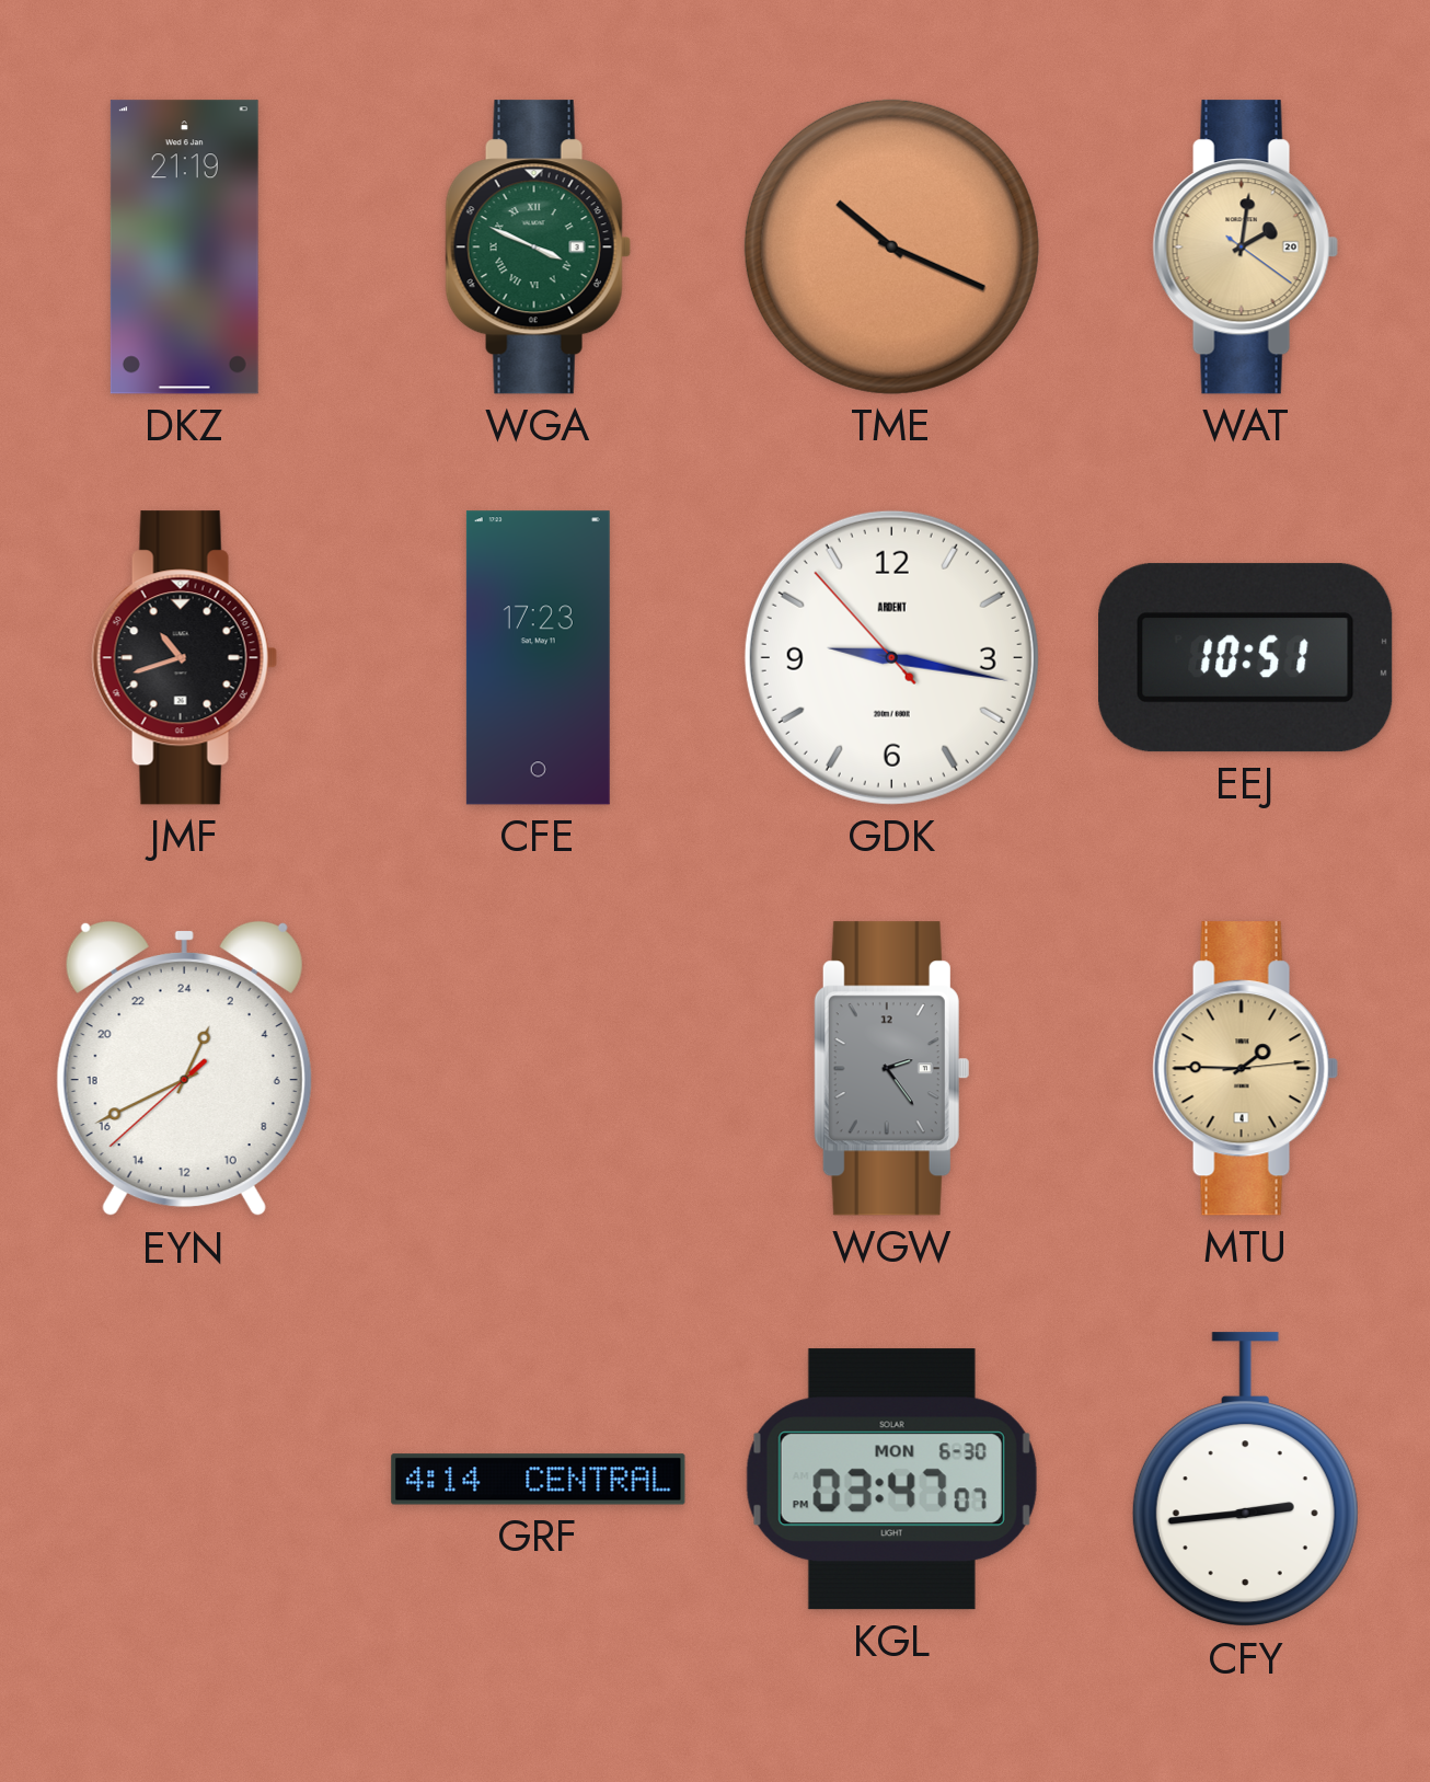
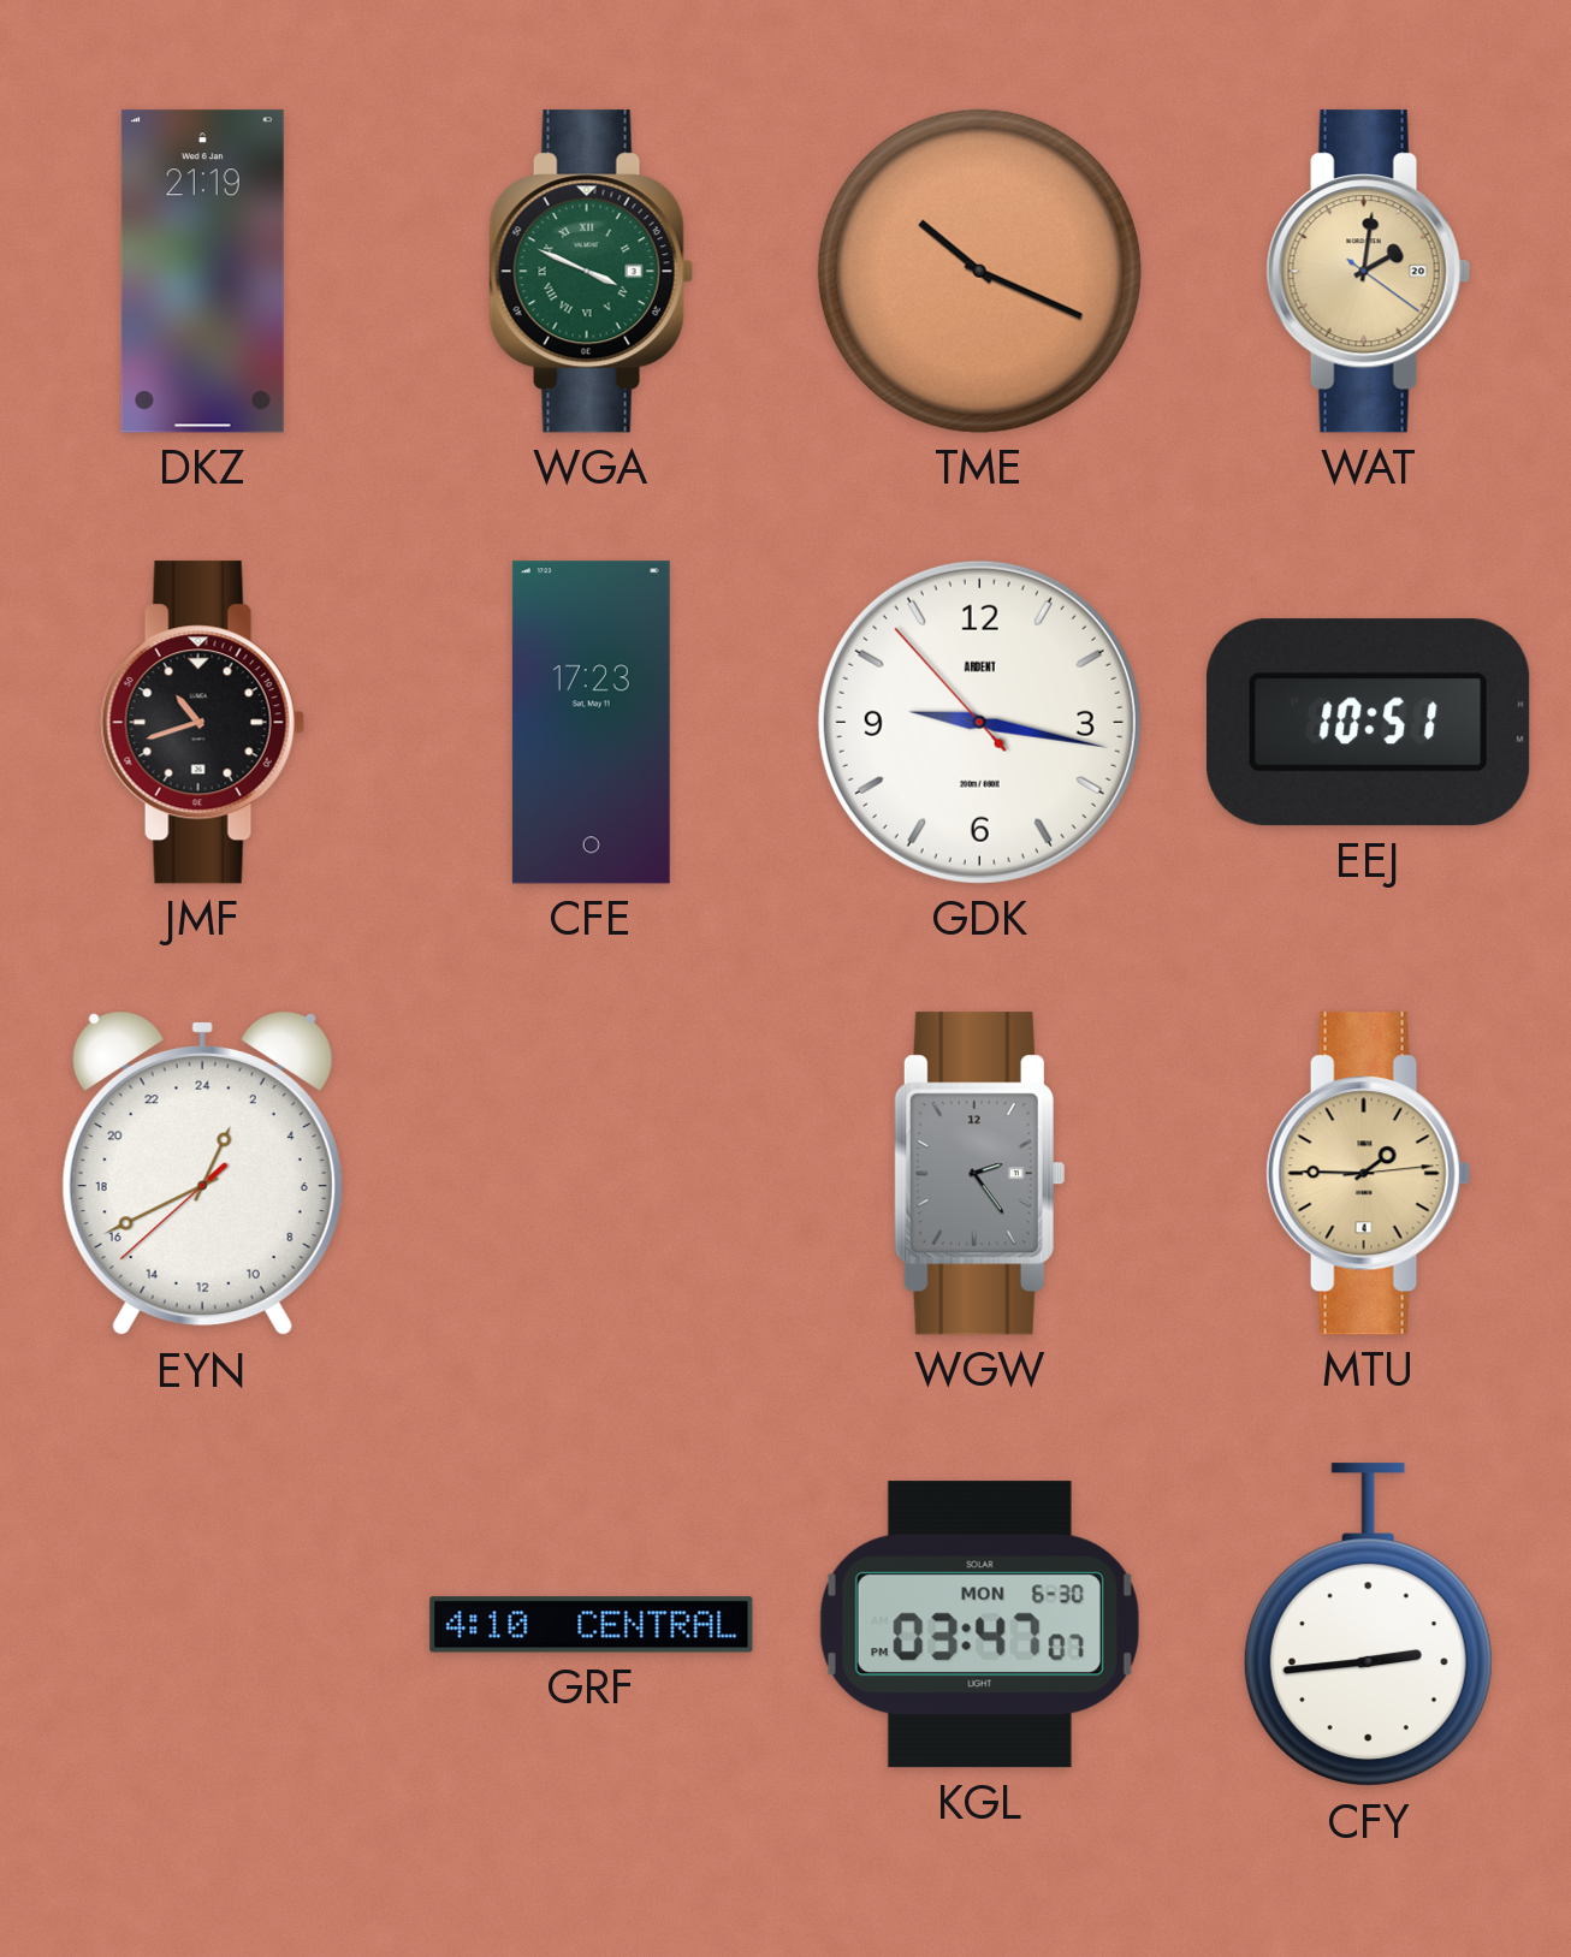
GRF: 4:14 -> 4:10 (592, 1625)
